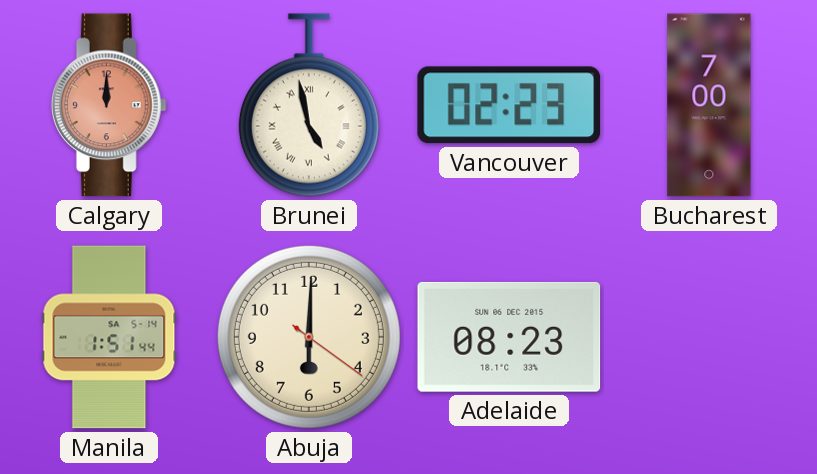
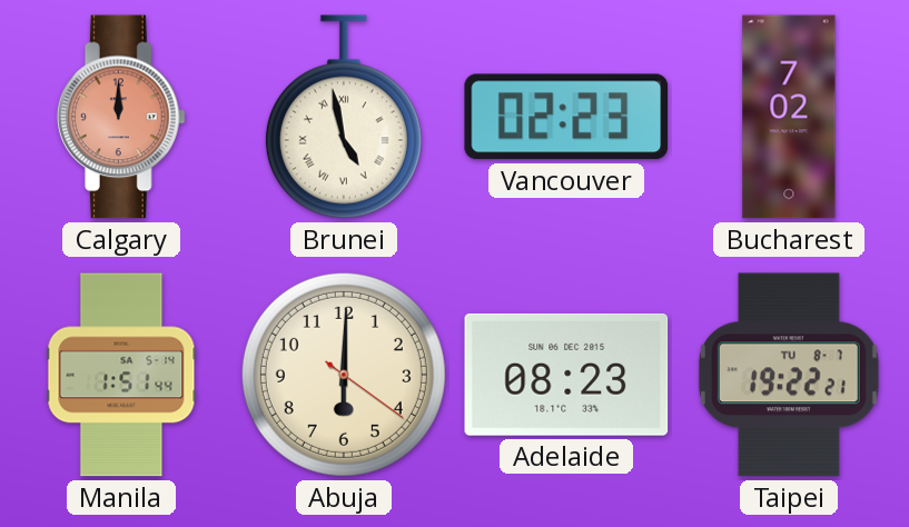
Bucharest: 7:00 -> 7:02 (789, 117)
Taipei: none -> 19:22 (789, 375)
